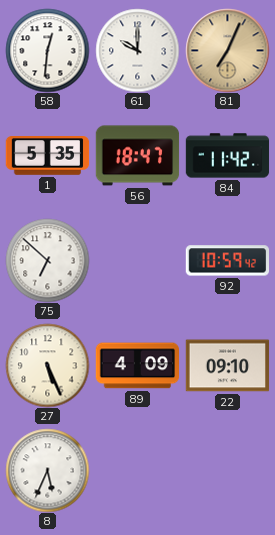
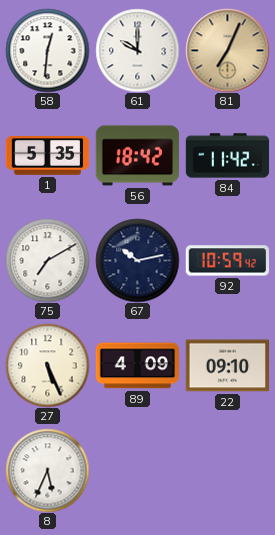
56: 18:47 -> 18:42 (137, 156)
75: 6:52 -> 7:10 (47, 260)
67: none -> 10:13 (137, 260)
